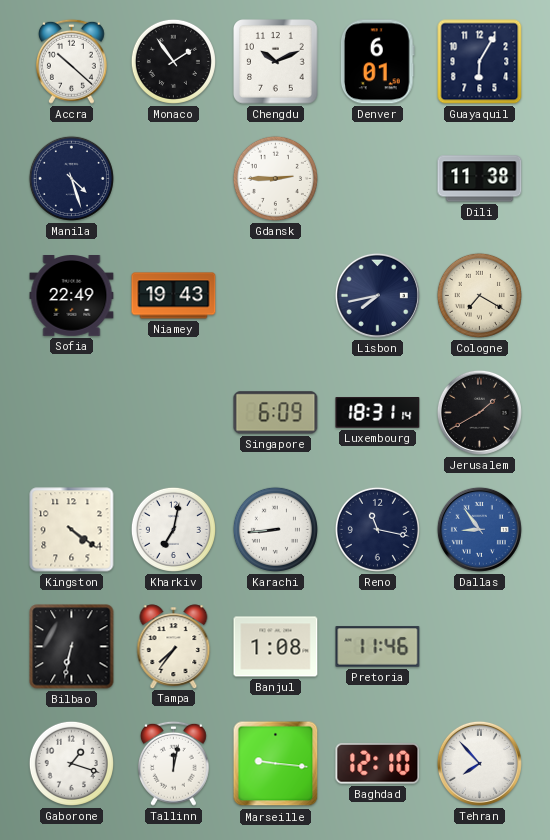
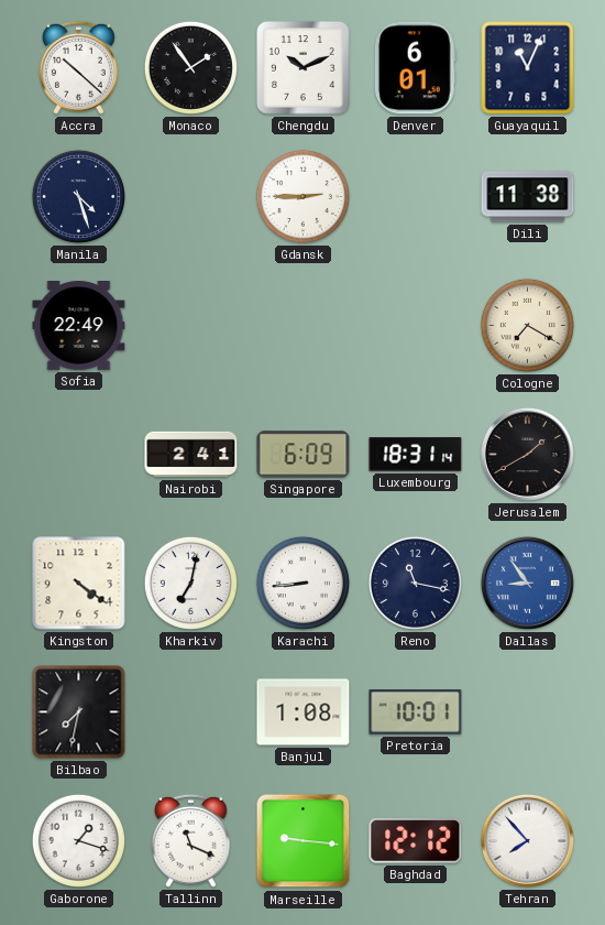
Guayaquil: 6:05 -> 11:04 (528, 68)
Niamey: 19:43 -> none (174, 296)
Lisbon: 7:43 -> none (377, 295)
Nairobi: none -> 2:41 (191, 455)
Bilbao: 6:32 -> 7:32 (79, 712)
Tampa: 7:36 -> none (174, 646)
Pretoria: 11:46 -> 10:01 (416, 712)
Tallinn: 12:02 -> 11:19 (190, 840)
Baghdad: 12:10 -> 12:12 (416, 841)
